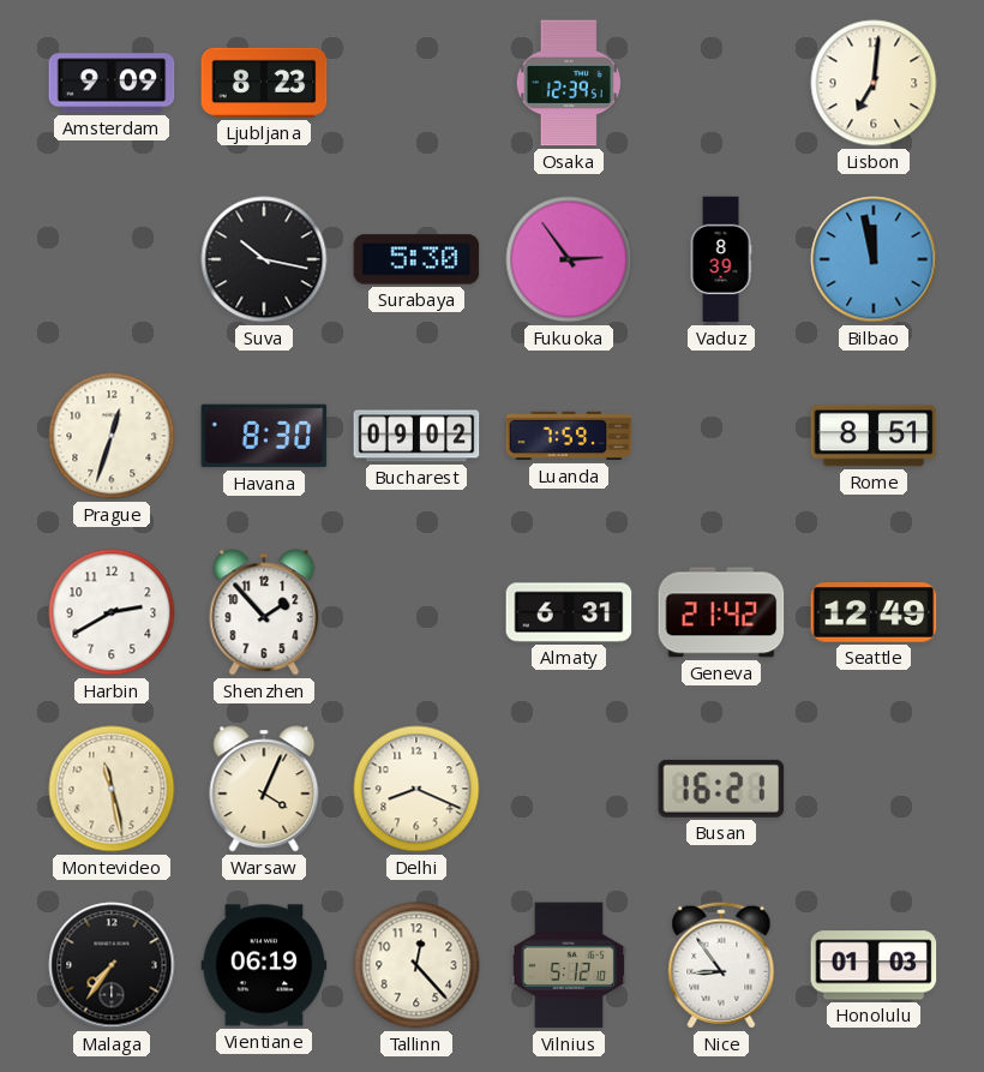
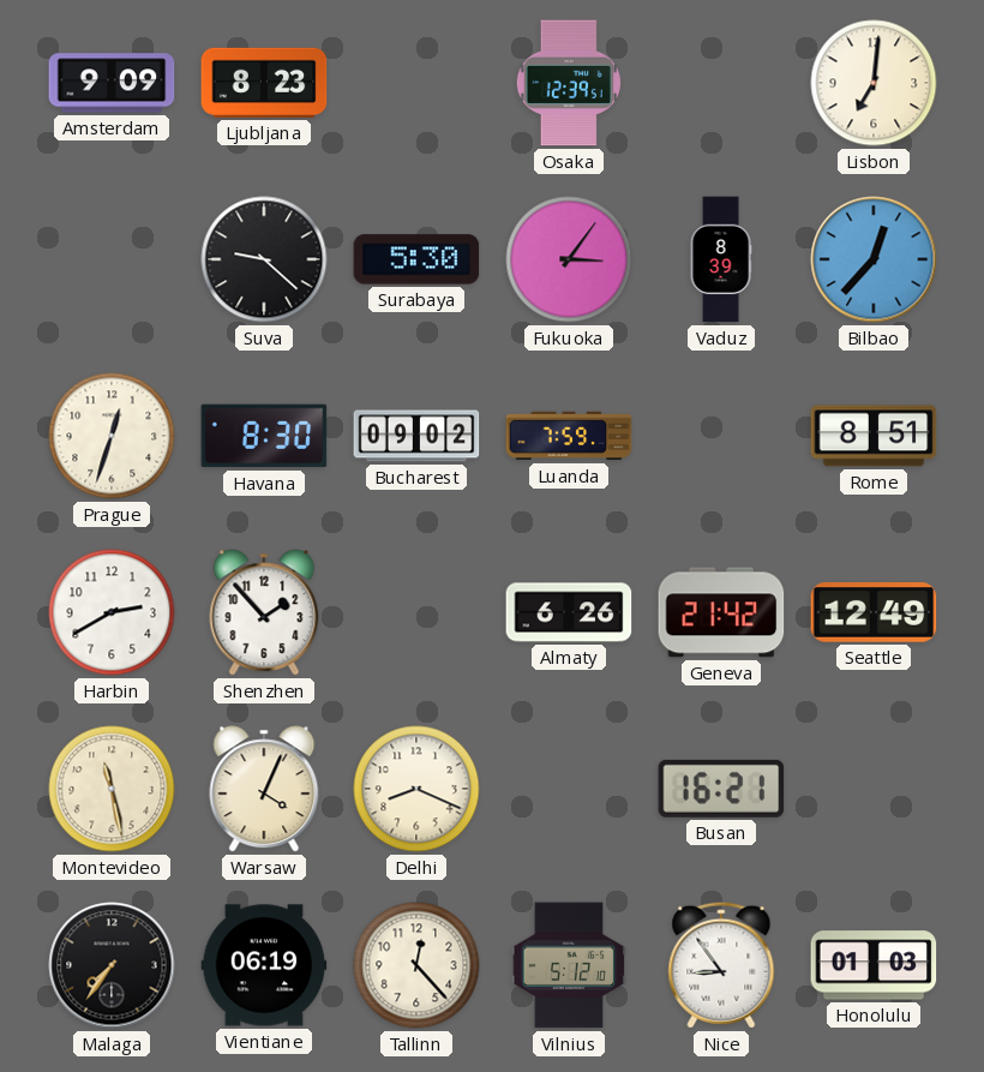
Suva: 10:17 -> 9:22 (264, 259)
Fukuoka: 2:54 -> 3:06 (569, 259)
Bilbao: 11:58 -> 12:37 (874, 259)
Almaty: 6:31 -> 6:26 (569, 612)
